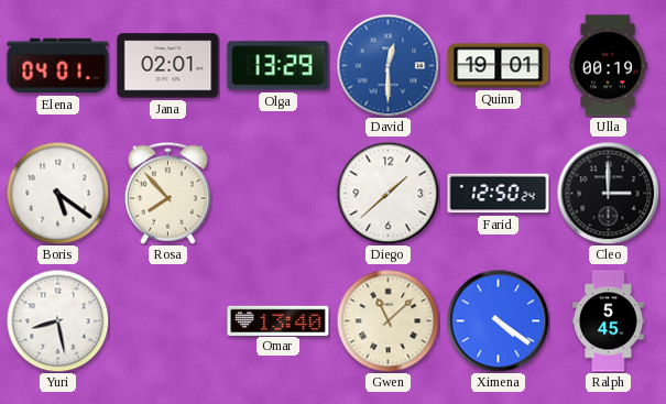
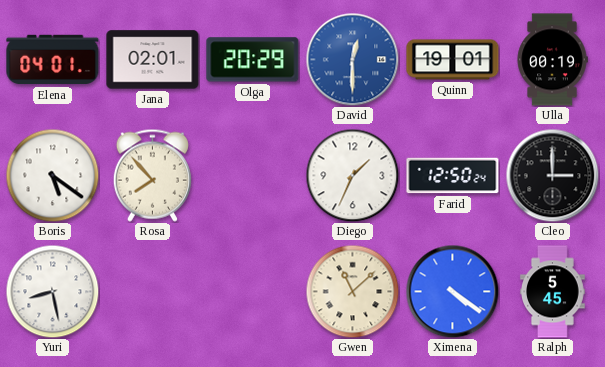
Olga: 13:29 -> 20:29 (253, 60)
Diego: 1:38 -> 1:34 (352, 175)
Omar: 13:40 -> none (279, 320)
